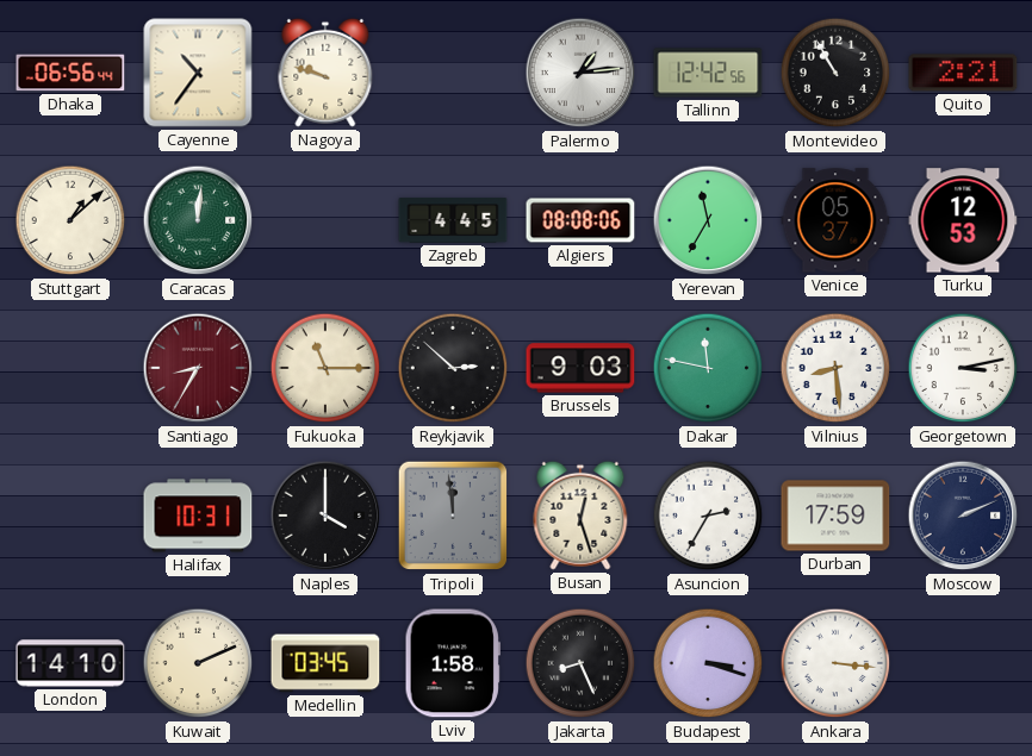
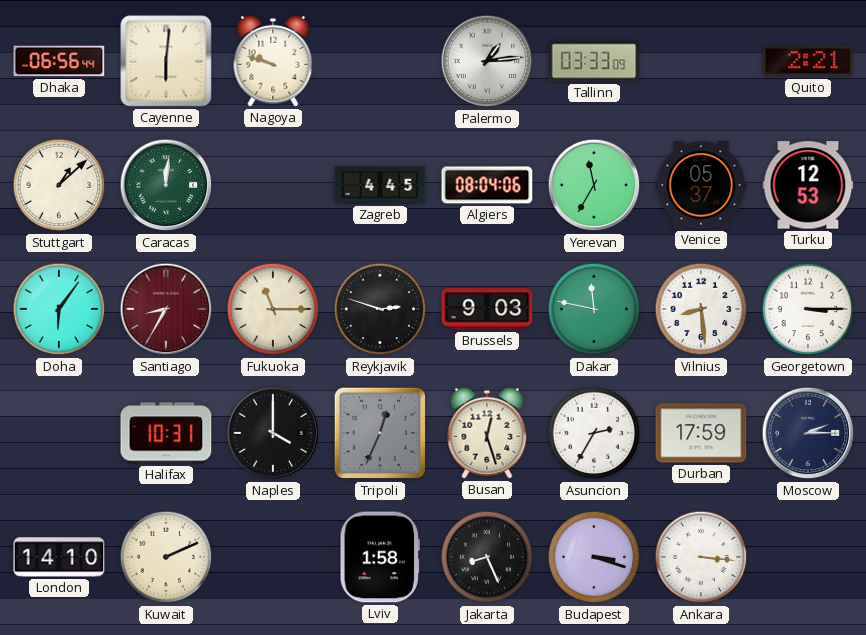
Cayenne: 10:36 -> 6:01 (166, 61)
Tallinn: 12:42 -> 03:33 (594, 61)
Montevideo: 10:55 -> none (835, 73)
Algiers: 08:08 -> 08:04 (487, 185)
Doha: none -> 6:06 (59, 309)
Reykjavik: 2:52 -> 2:48 (380, 309)
Georgetown: 3:13 -> 3:15 (808, 309)
Tripoli: 11:59 -> 12:34 (380, 433)
Moscow: 2:11 -> 2:15 (808, 433)
Medellin: 03:45 -> none (325, 663)
